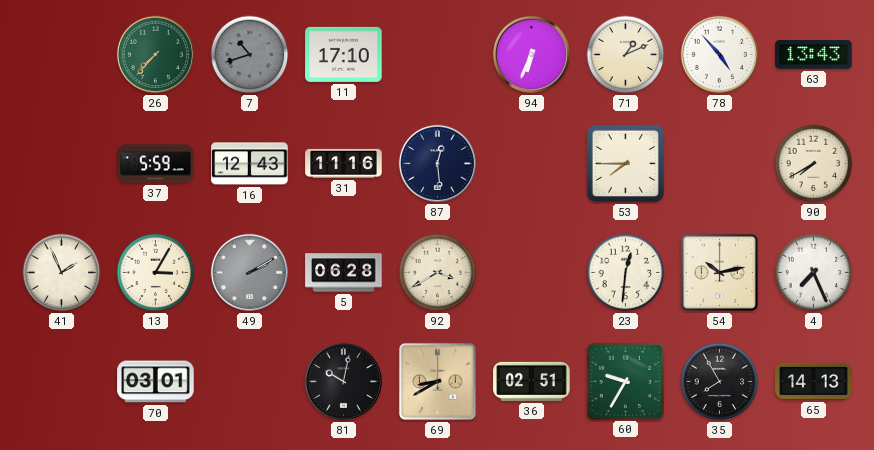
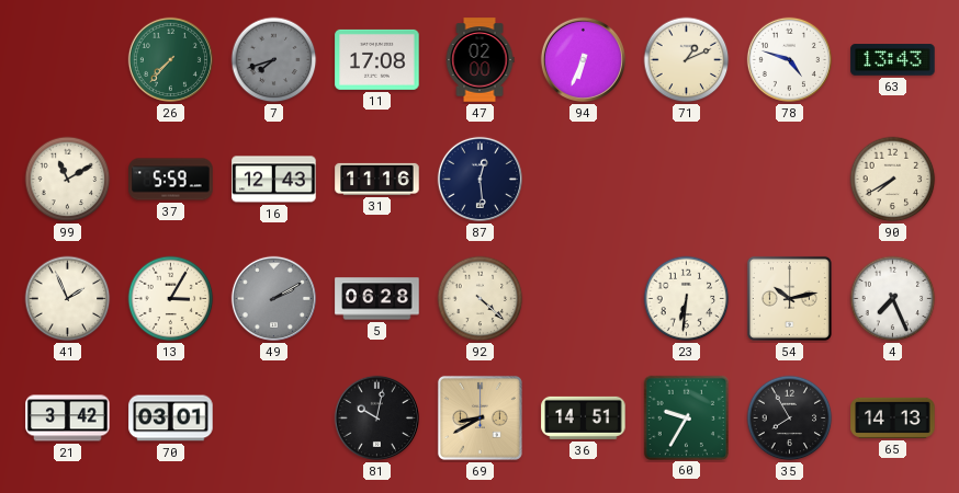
7: 10:42 -> 7:42 (274, 60)
11: 17:10 -> 17:08 (377, 59)
47: none -> 02:00 (479, 60)
78: 4:53 -> 4:48 (789, 59)
99: none -> 11:10 (68, 180)
53: 7:45 -> none (625, 163)
92: 3:40 -> 4:22 (481, 299)
23: 12:31 -> 6:31 (687, 299)
21: none -> 3:42 (68, 419)
36: 02:51 -> 14:51 (584, 417)
